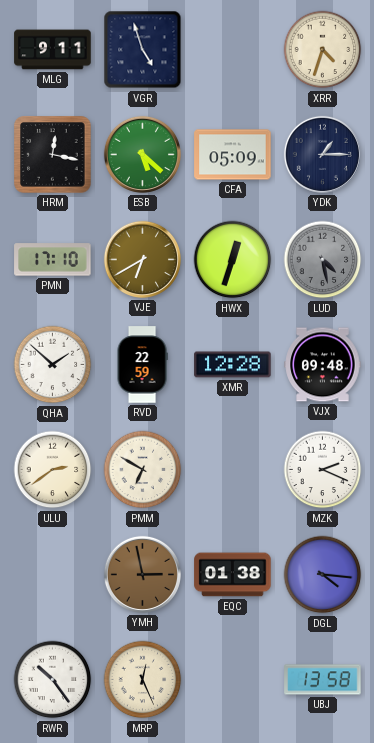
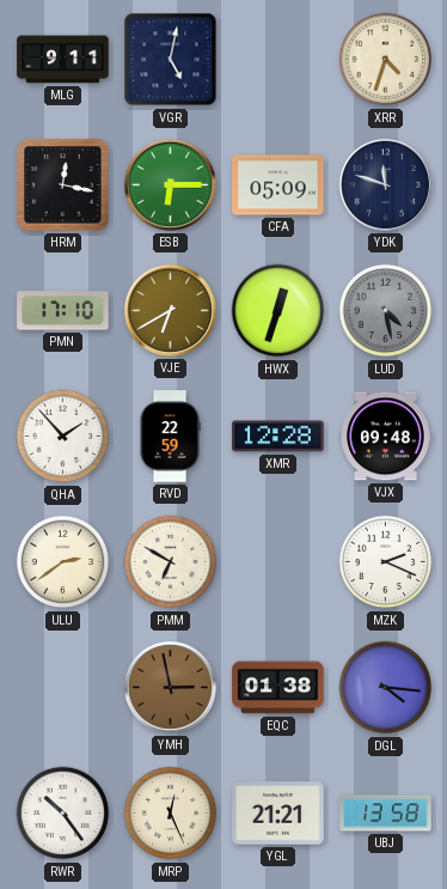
VGR: 4:57 -> 5:02 (171, 60)
ESB: 5:22 -> 6:15 (170, 184)
YDK: 1:15 -> 11:48 (385, 184)
QHA: 1:52 -> 1:53 (63, 437)
YGL: none -> 21:21 (278, 814)
